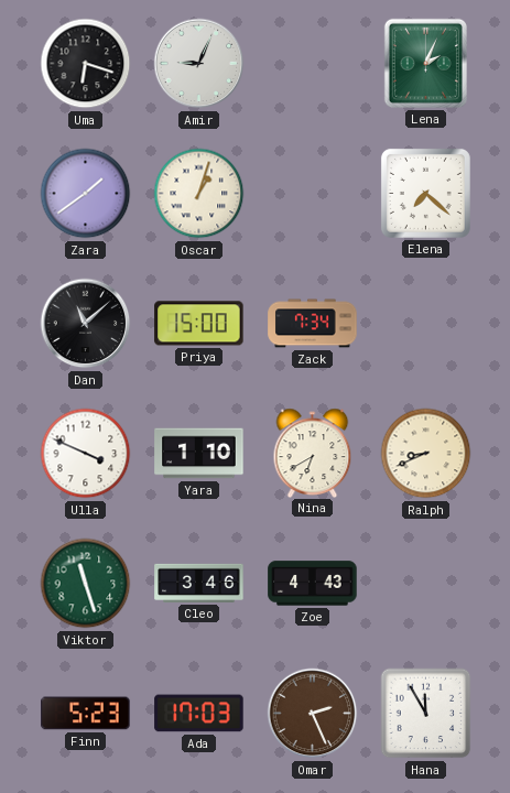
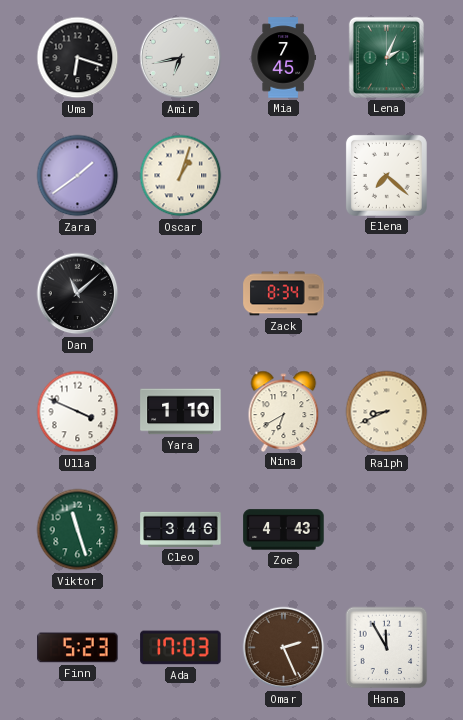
Amir: 9:04 -> 6:43 (181, 58)
Mia: none -> 7:45 (283, 58)
Priya: 15:00 -> none (199, 324)
Zack: 7:34 -> 8:34 (284, 294)
